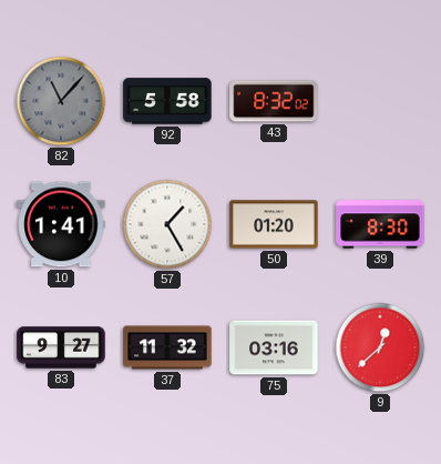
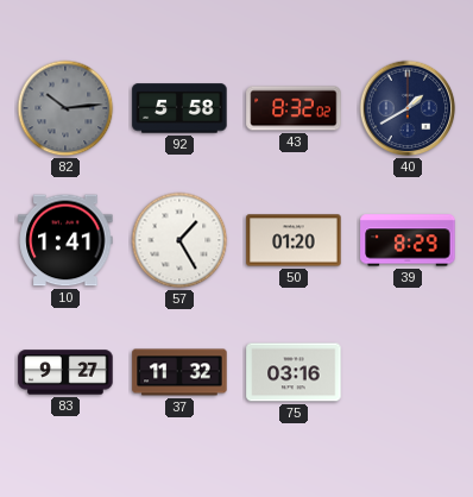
82: 11:07 -> 10:14 (65, 108)
40: none -> 1:40 (408, 108)
39: 8:30 -> 8:29 (408, 240)
9: 12:38 -> none (380, 347)
